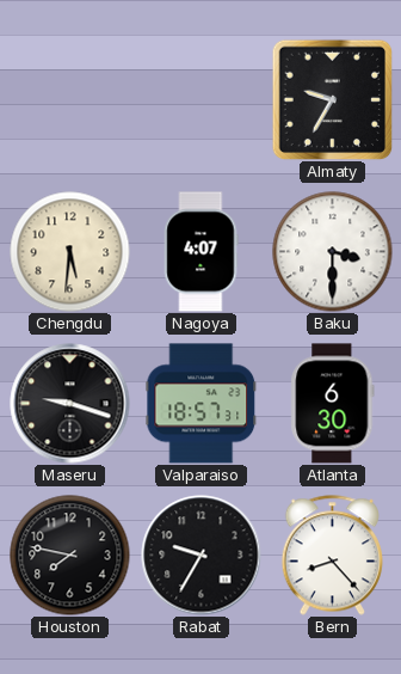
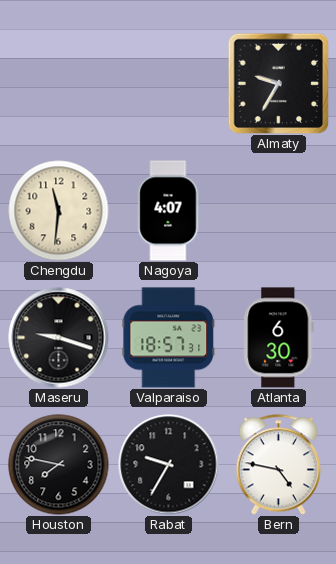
Chengdu: 5:31 -> 11:31 (59, 211)
Baku: 3:30 -> none (333, 252)
Bern: 8:23 -> 4:47 (278, 465)
